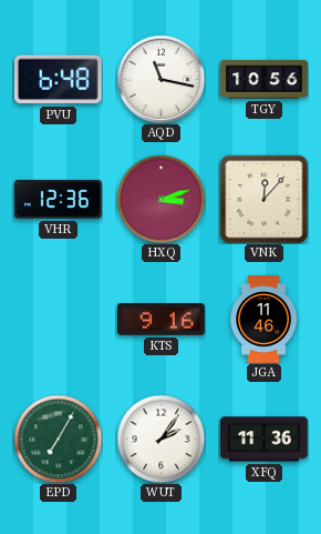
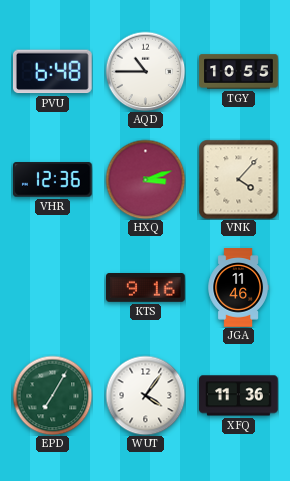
AQD: 11:17 -> 10:45 (145, 71)
TGY: 10:56 -> 10:55 (239, 72)
VNK: 12:07 -> 4:07 (238, 179)
WUT: 2:06 -> 4:06 (145, 395)
